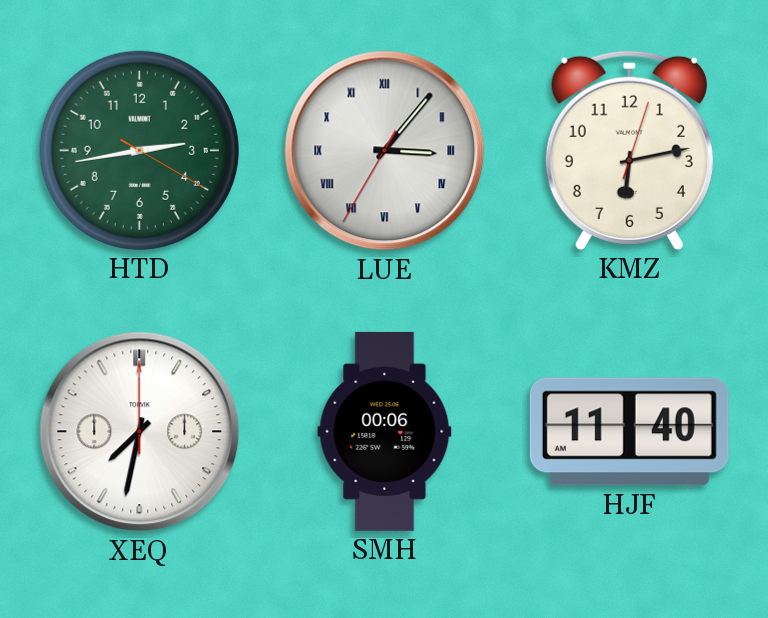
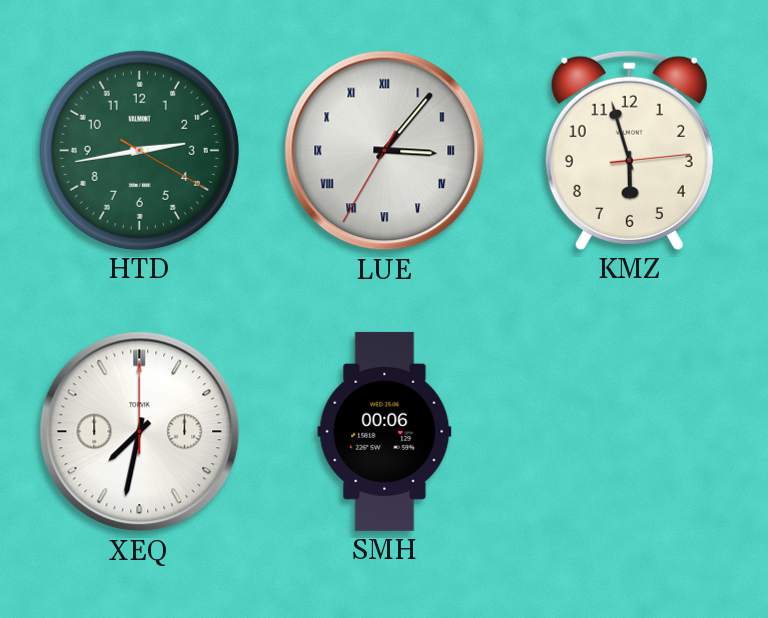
KMZ: 6:13 -> 5:57 (629, 150)
HJF: 11:40 -> none (629, 432)
